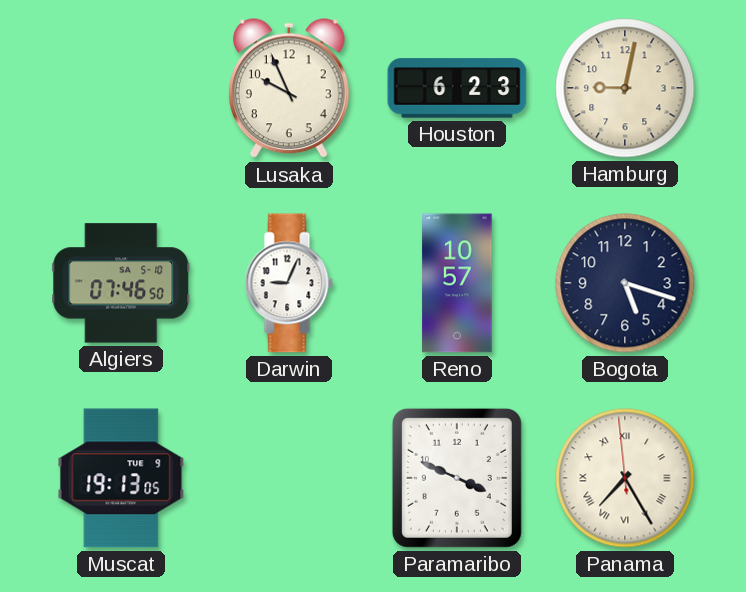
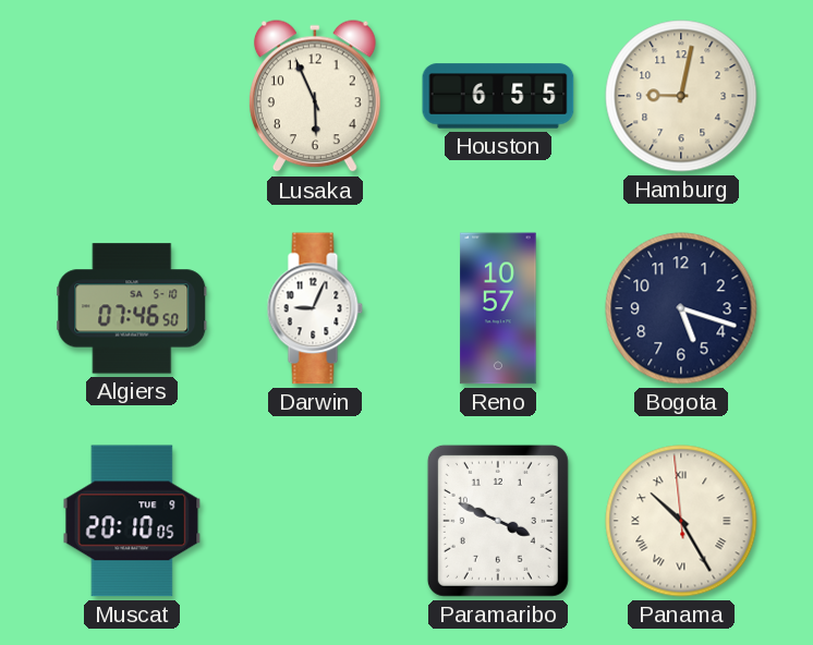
Lusaka: 9:56 -> 5:56 (315, 97)
Houston: 6:23 -> 6:55 (498, 96)
Muscat: 19:13 -> 20:10 (132, 521)
Panama: 7:24 -> 10:24 (681, 521)
